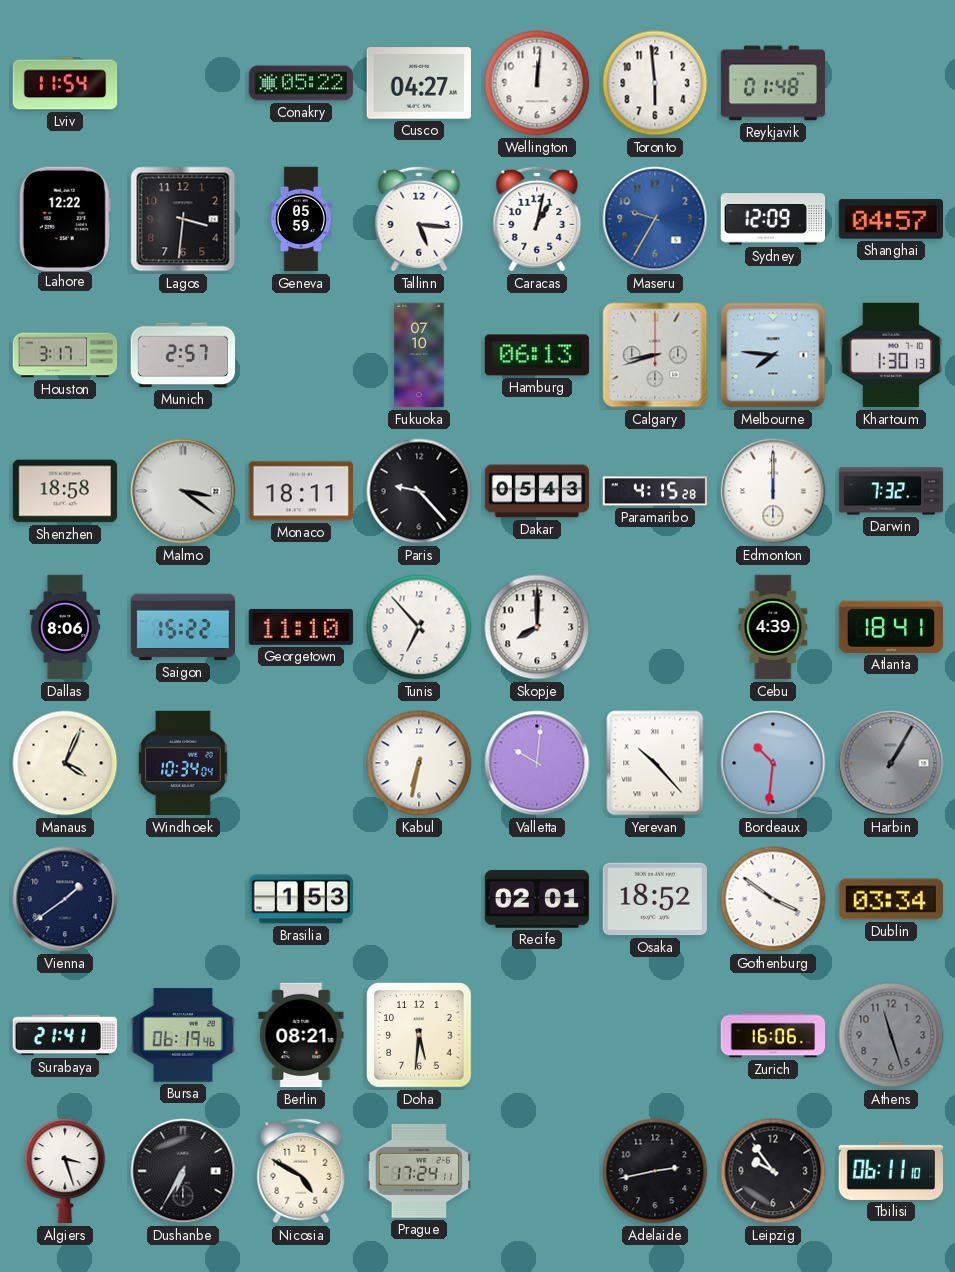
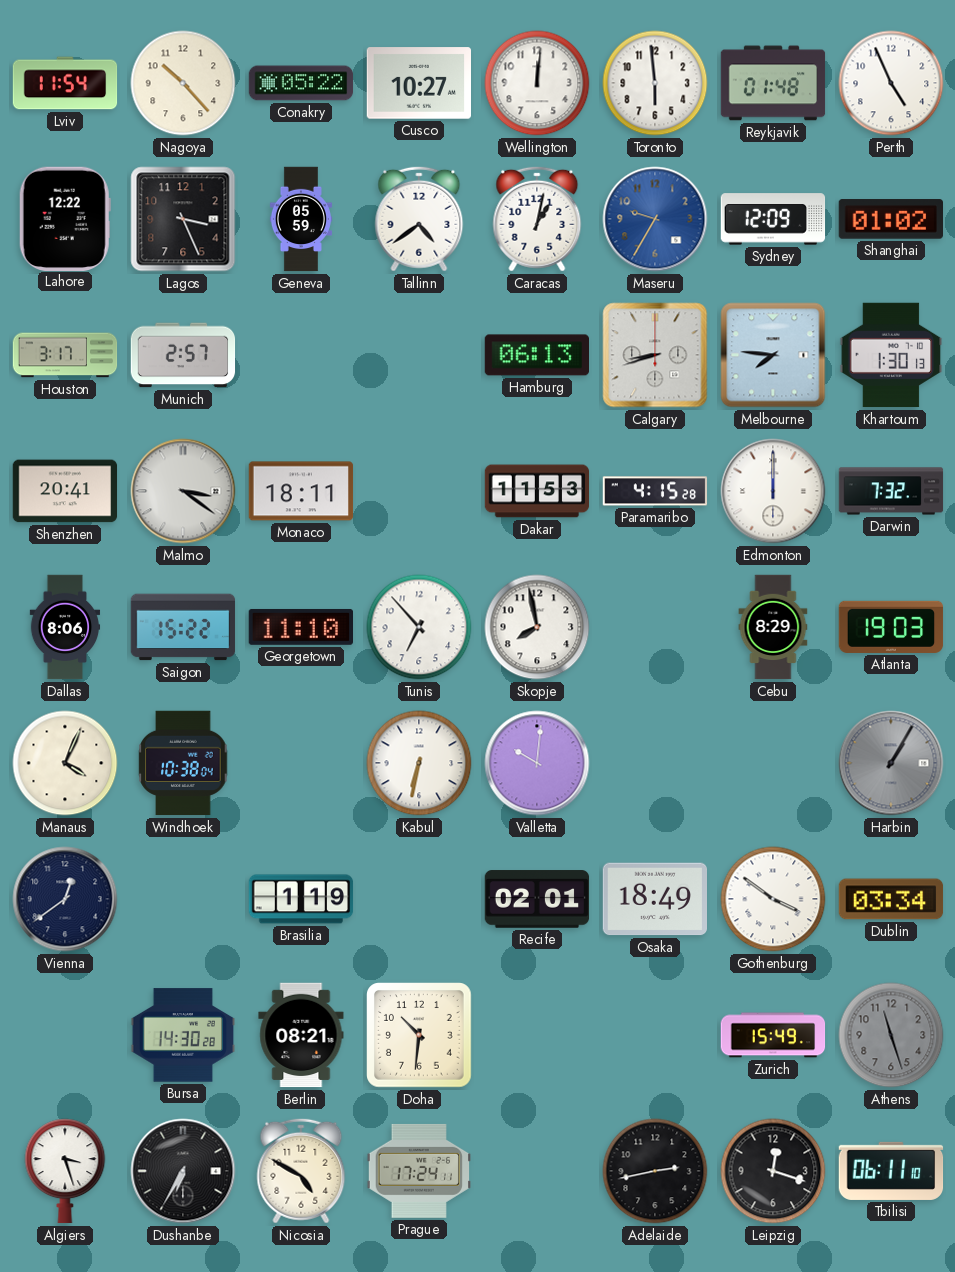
Nagoya: none -> 10:23 (183, 83)
Cusco: 04:27 -> 10:27 (419, 83)
Perth: none -> 4:56 (891, 83)
Lagos: 3:31 -> 3:26 (183, 219)
Tallinn: 5:16 -> 4:39 (419, 219)
Shanghai: 04:57 -> 01:02 (890, 219)
Fukuoka: 07:10 -> none (419, 355)
Shenzhen: 18:58 -> 20:41 (65, 491)
Paris: 9:23 -> none (419, 491)
Dakar: 05:43 -> 11:53 (537, 491)
Skopje: 8:00 -> 7:58 (537, 627)
Cebu: 4:39 -> 8:29 (773, 627)
Atlanta: 18:41 -> 19:03 (891, 627)
Windhoek: 10:34 -> 10:38 (183, 763)
Yerevan: 10:23 -> none (655, 763)
Bordeaux: 10:31 -> none (773, 763)
Vienna: 1:39 -> 12:39 (65, 899)
Brasilia: 1:53 -> 1:19 (301, 899)
Osaka: 18:52 -> 18:49 (655, 899)
Surabaya: 21:41 -> none (65, 1035)
Bursa: 06:19 -> 14:30 (183, 1035)
Doha: 5:31 -> 10:31 (419, 1035)
Zurich: 16:06 -> 15:49 (773, 1035)
Leipzig: 9:54 -> 12:18 (773, 1171)
